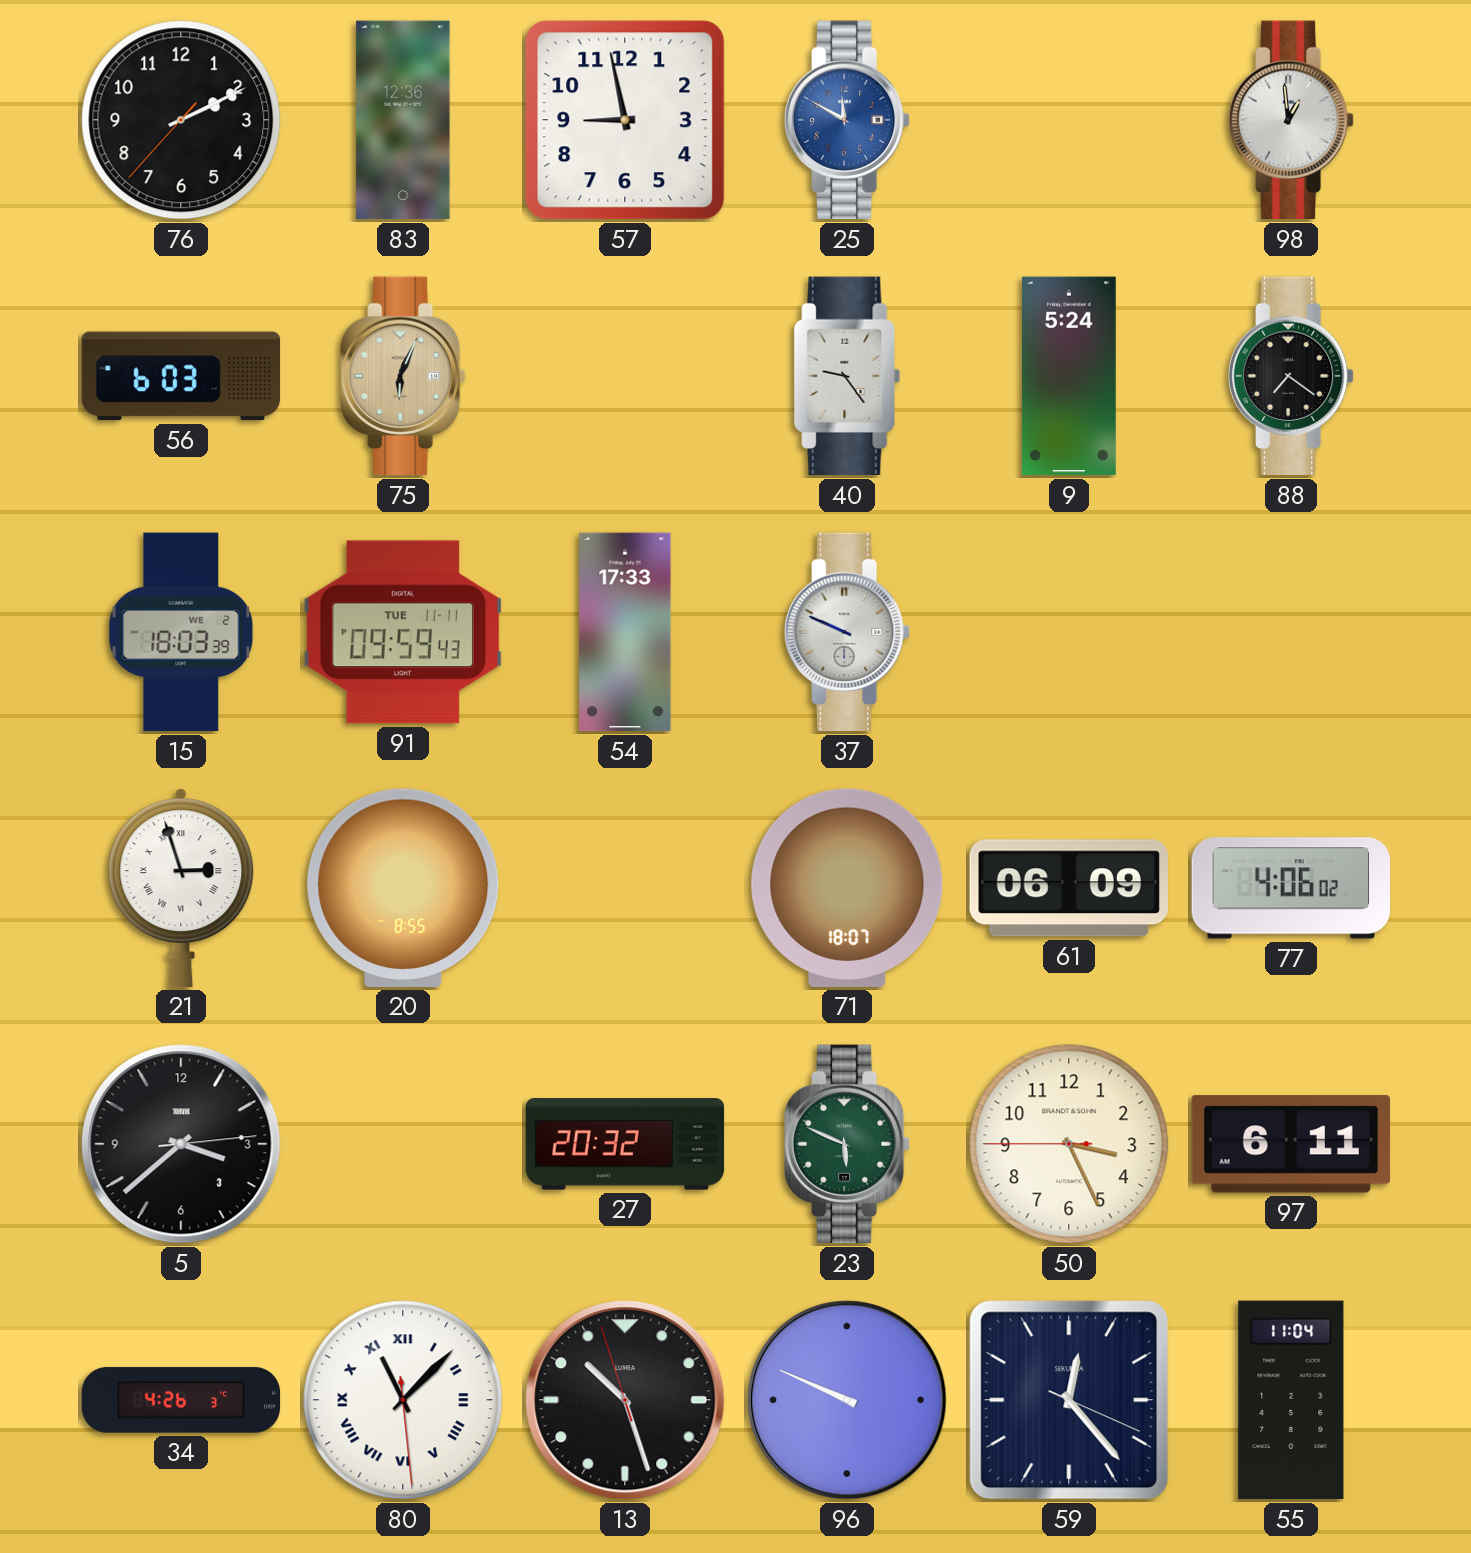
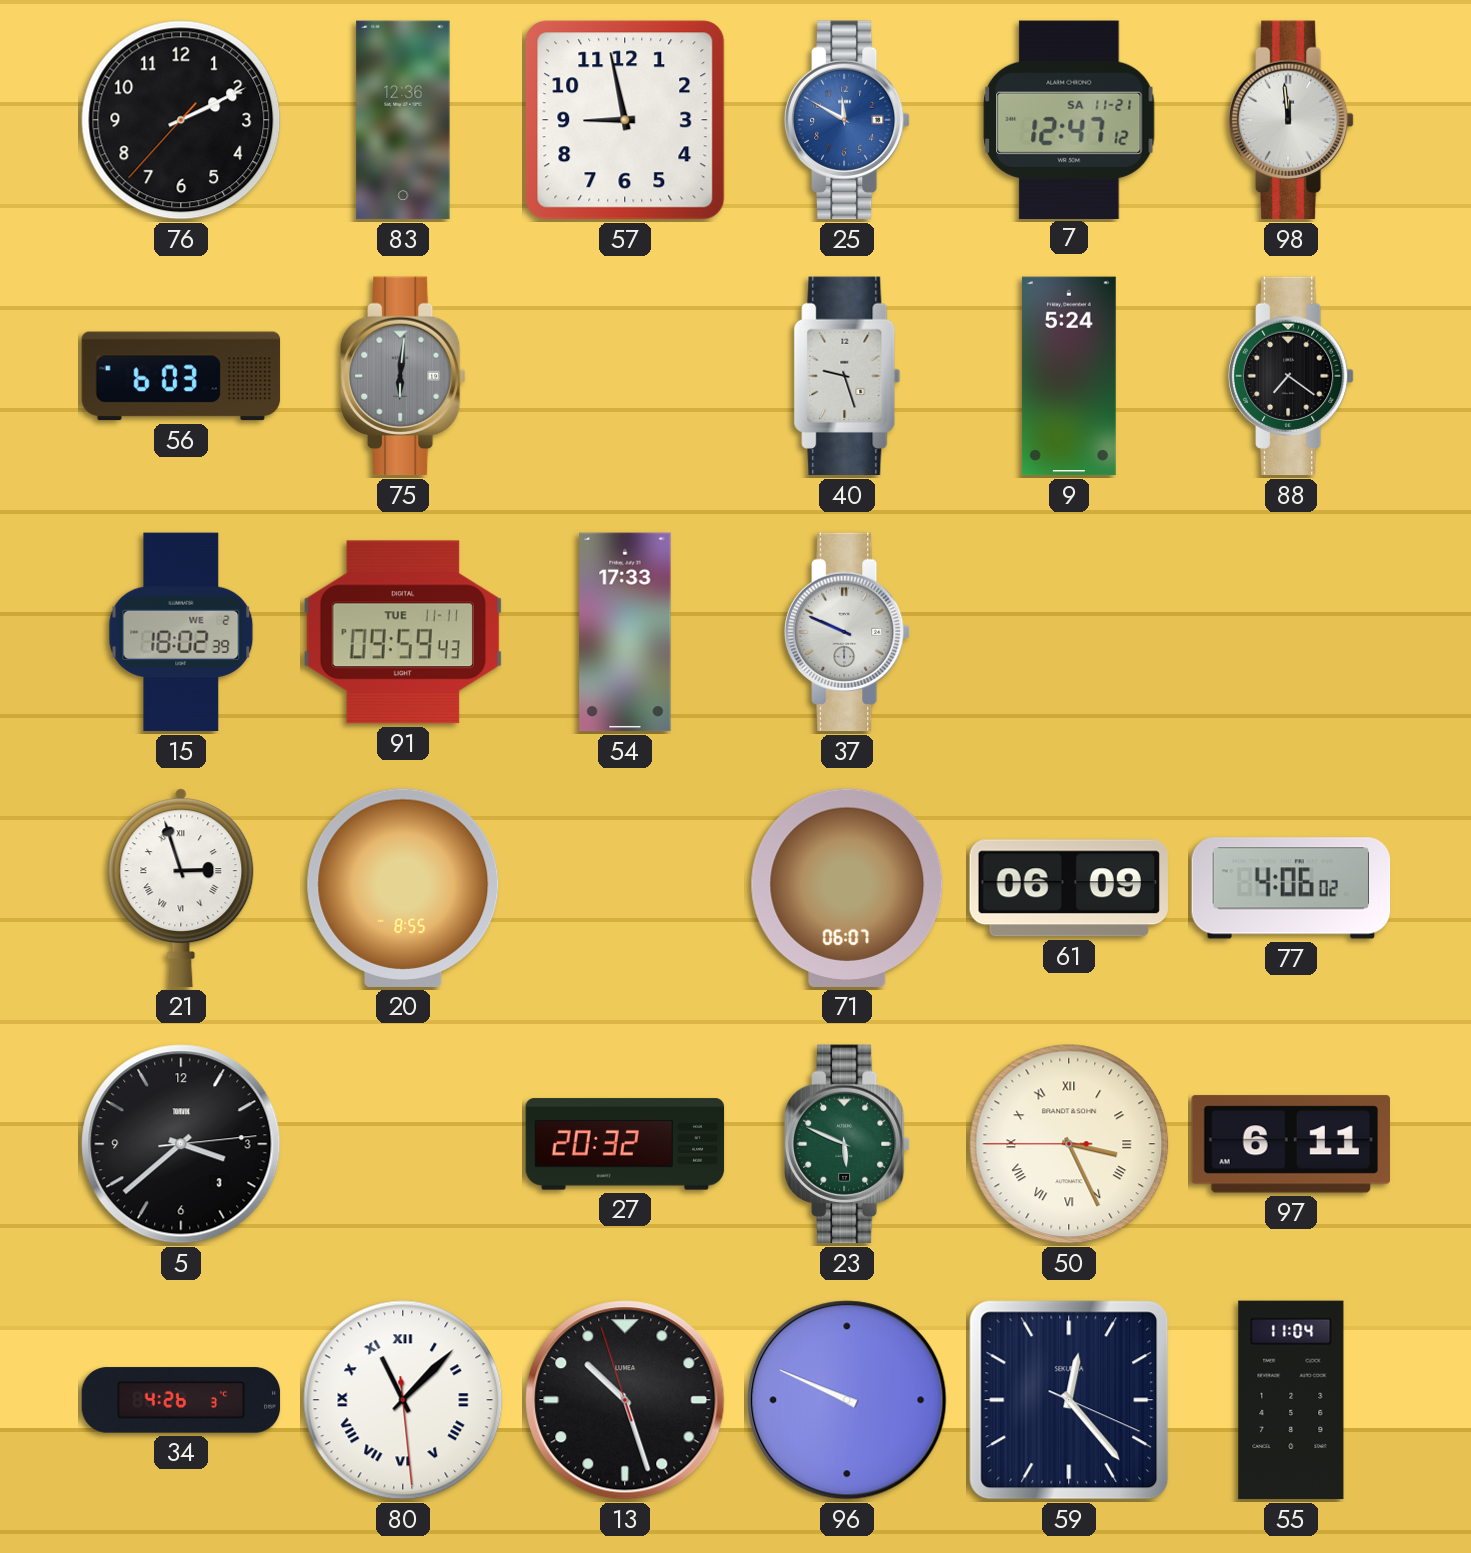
7: none -> 12:47 (1069, 119)
98: 12:59 -> 11:59 (1291, 120)
75: 6:04 -> 6:01 (403, 376)
75 dial: champagne -> grey (403, 376)
40: 9:24 -> 9:27 (847, 376)
15: 18:03 -> 18:02 (181, 632)
71: 18:07 -> 06:07 (847, 888)
50 numerals: Arabic -> Roman (1069, 1144)
